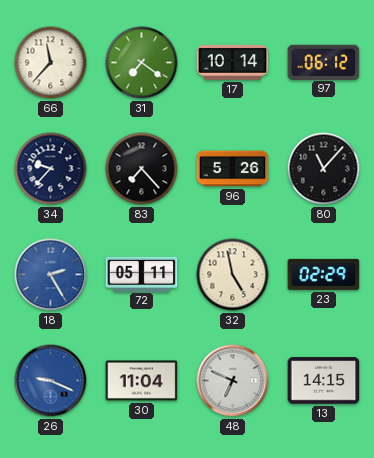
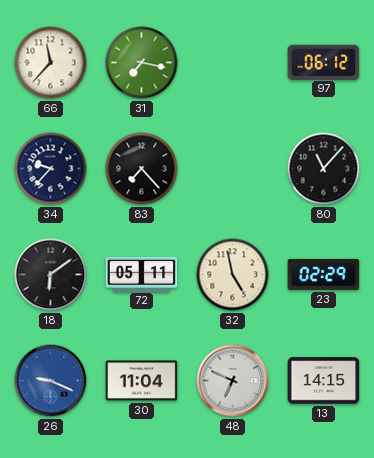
31: 7:21 -> 7:17 (142, 63)
17: 10:14 -> none (233, 62)
96: 5:26 -> none (233, 169)
18: 2:25 -> 6:09 (51, 275)
18 dial: blue -> black (51, 275)
